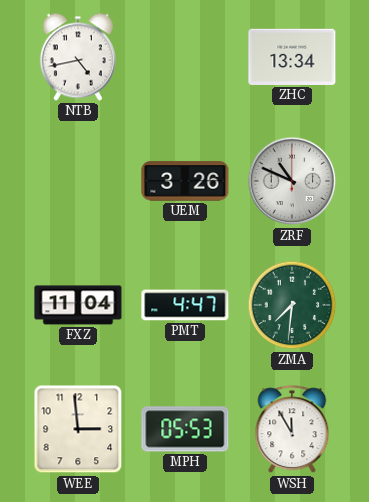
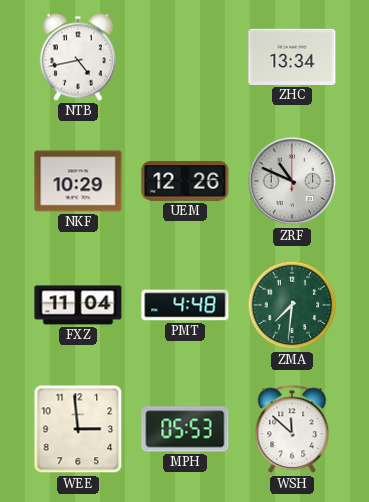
NKF: none -> 10:29 (78, 181)
UEM: 3:26 -> 12:26 (185, 181)
PMT: 4:47 -> 4:48 (185, 305)
WSH: 11:55 -> 11:52 (292, 430)
